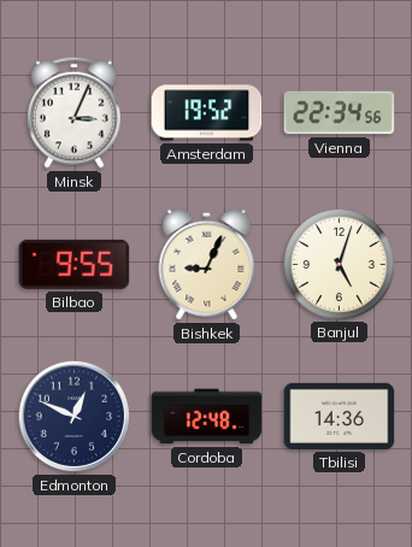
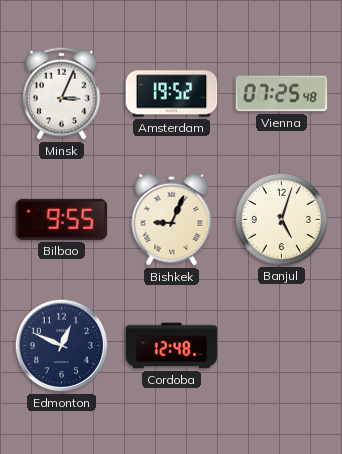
Vienna: 22:34 -> 07:25 (282, 94)
Tbilisi: 14:36 -> none (340, 416)
